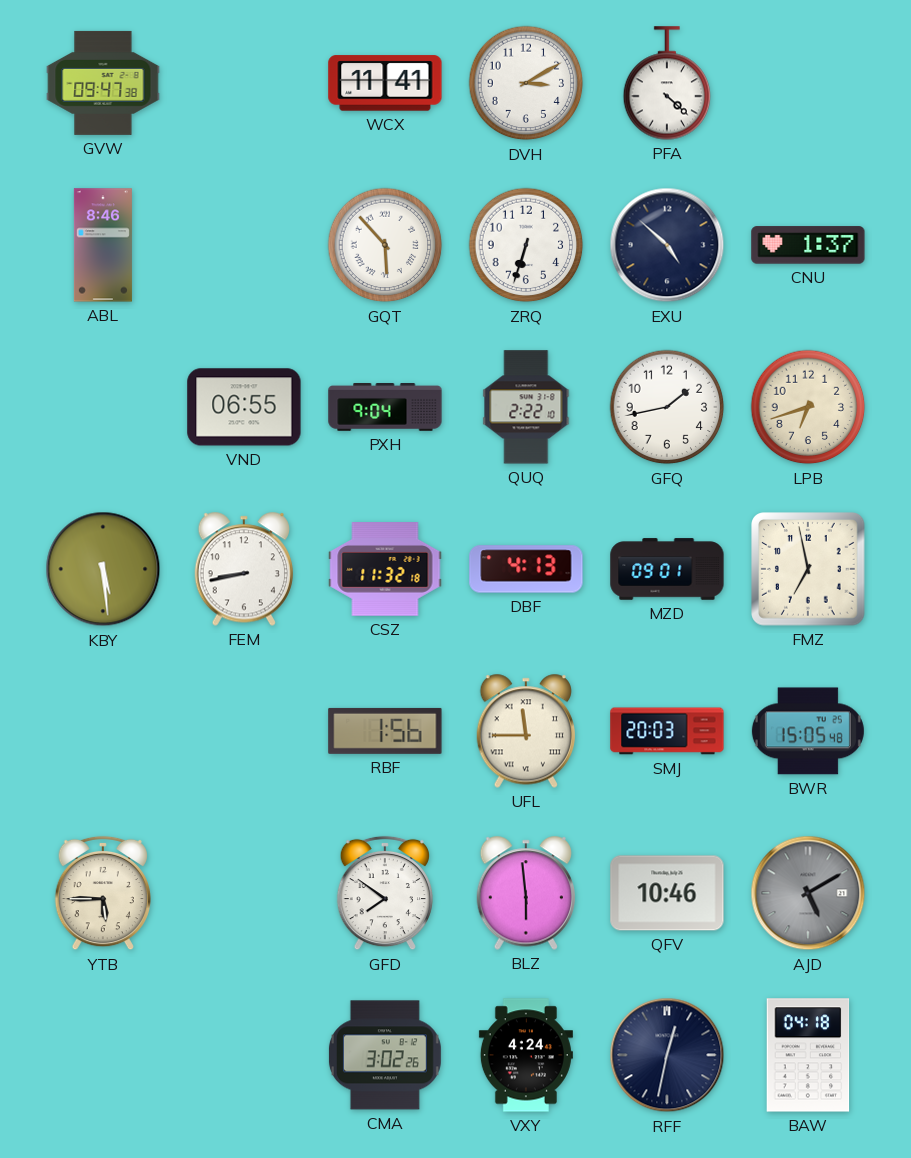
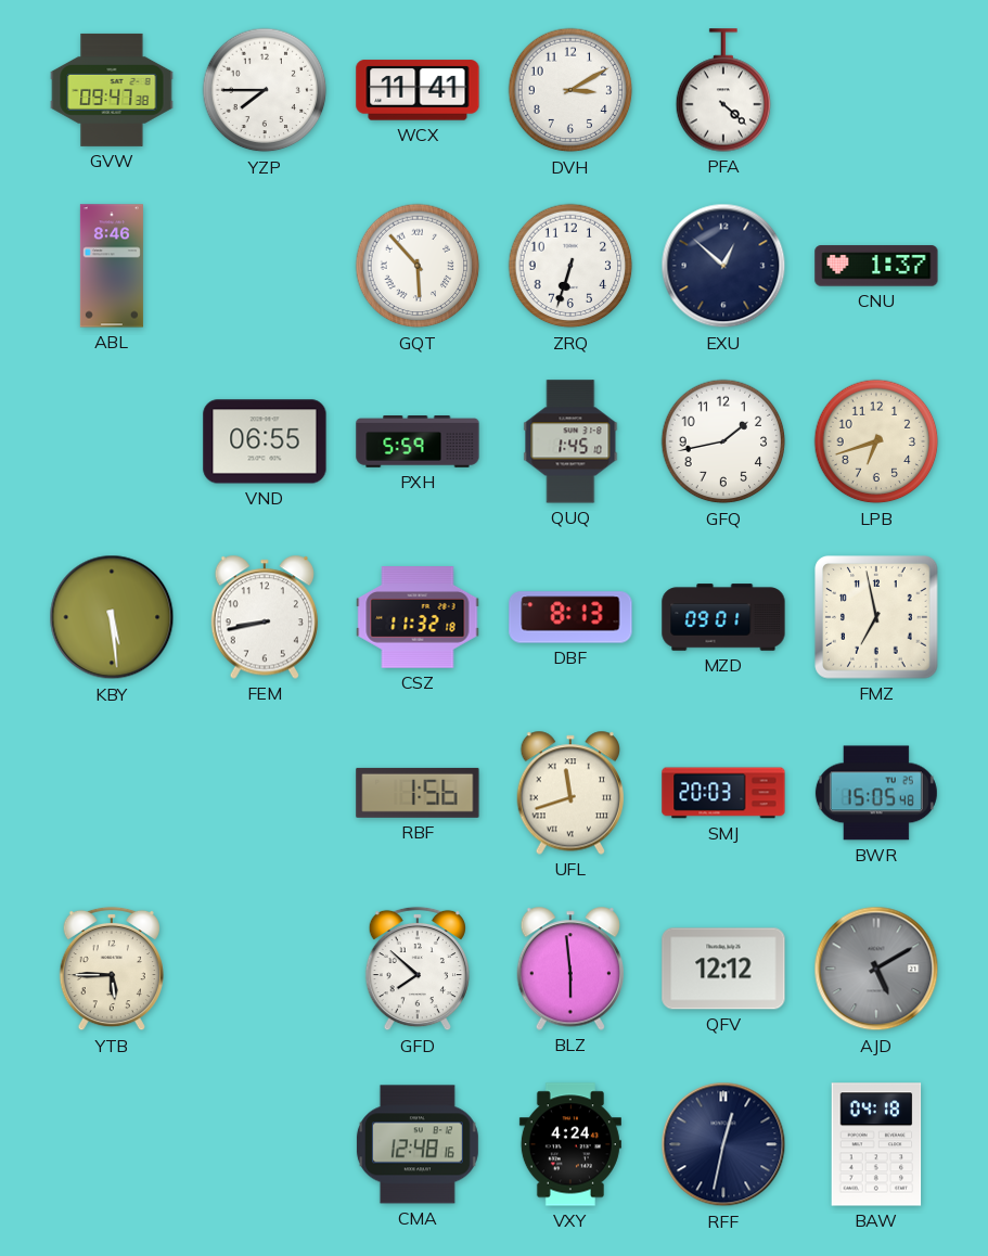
YZP: none -> 7:45 (265, 90)
EXU: 4:52 -> 12:52 (723, 266)
PXH: 9:04 -> 5:59 (418, 443)
QUQ: 2:22 -> 1:45 (570, 441)
DBF: 4:13 -> 8:13 (570, 617)
UFL: 11:45 -> 11:42 (569, 793)
GFD: 7:51 -> 7:52 (418, 969)
QFV: 10:46 -> 12:12 (723, 969)
CMA: 3:02 -> 12:48 (418, 1144)
